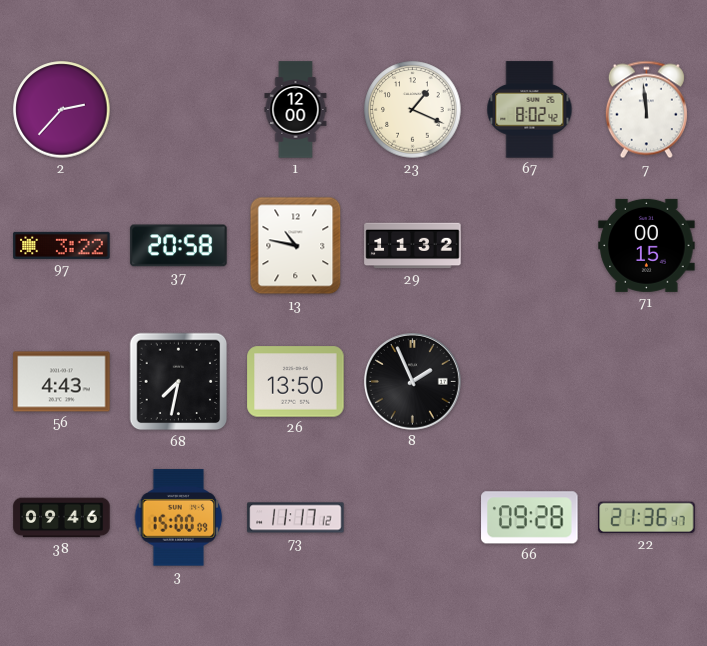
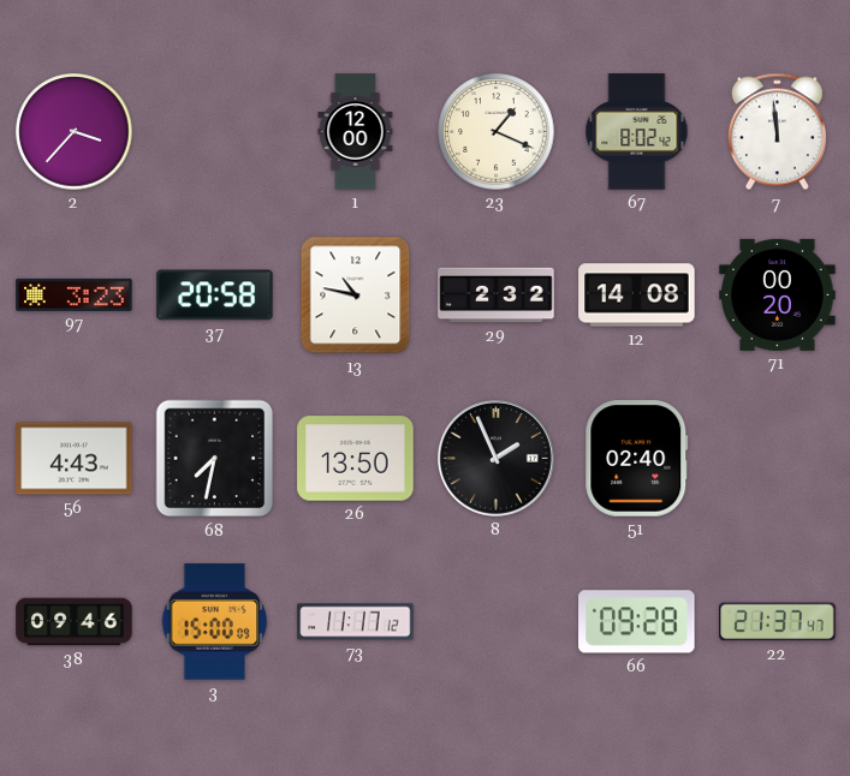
2: 2:37 -> 3:37 (75, 132)
97: 3:22 -> 3:23 (75, 294)
29: 11:32 -> 2:32 (497, 296)
12: none -> 14:08 (637, 296)
71: 00:15 -> 00:20 (778, 294)
51: none -> 02:40 (637, 459)
22: 21:36 -> 21:37 (778, 622)
